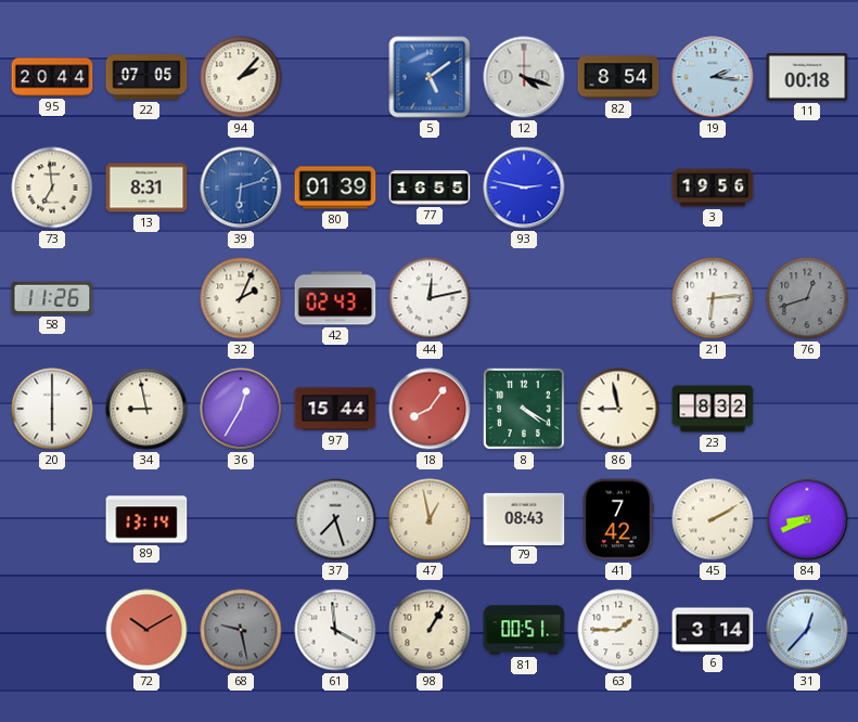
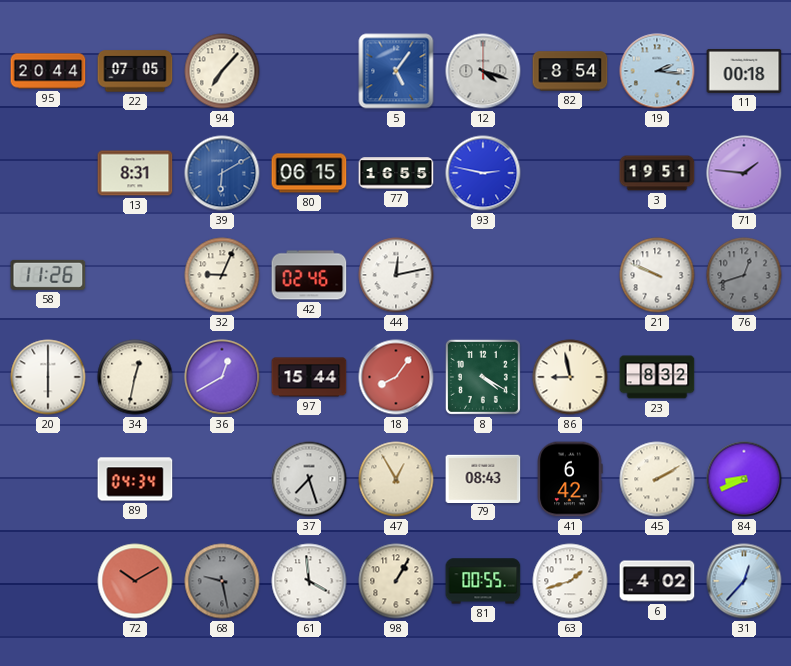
94: 2:07 -> 7:07 (222, 71)
5: 5:09 -> 5:06 (396, 71)
73: 6:59 -> none (52, 188)
39: 6:12 -> 6:10 (222, 173)
80: 01:39 -> 06:15 (309, 173)
3: 19:56 -> 19:51 (657, 173)
71: none -> 1:46 (744, 173)
32: 2:04 -> 9:04 (222, 275)
42: 02:43 -> 02:46 (309, 275)
21: 6:14 -> 9:49 (657, 275)
34: 8:58 -> 12:32 (135, 377)
36: 12:35 -> 12:40 (222, 377)
89: 13:14 -> 04:34 (135, 479)
47: 12:58 -> 12:55 (396, 479)
41: 7:42 -> 6:42 (570, 479)
81: 00:51 -> 00:55 (483, 581)
63: 1:45 -> 1:42 (570, 581)
6: 3:14 -> 4:02 (657, 581)
